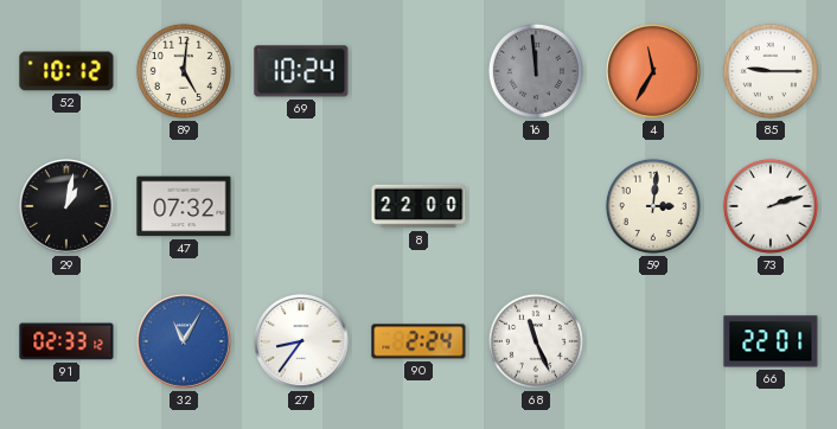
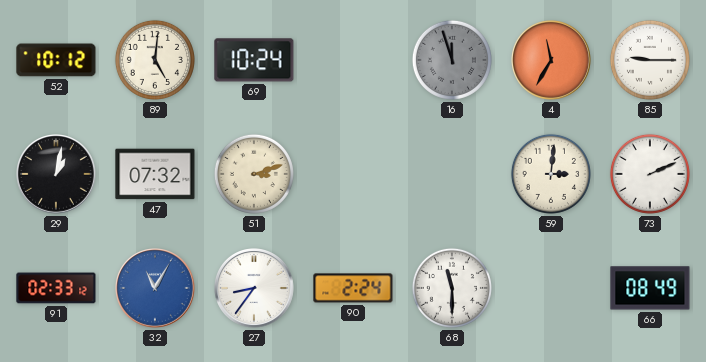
16: 11:59 -> 11:57 (452, 60)
51: none -> 3:12 (254, 174)
8: 22:00 -> none (418, 206)
73: 2:12 -> 2:11 (650, 174)
68: 11:26 -> 11:30 (452, 288)
66: 22:01 -> 08:49 (650, 288)
